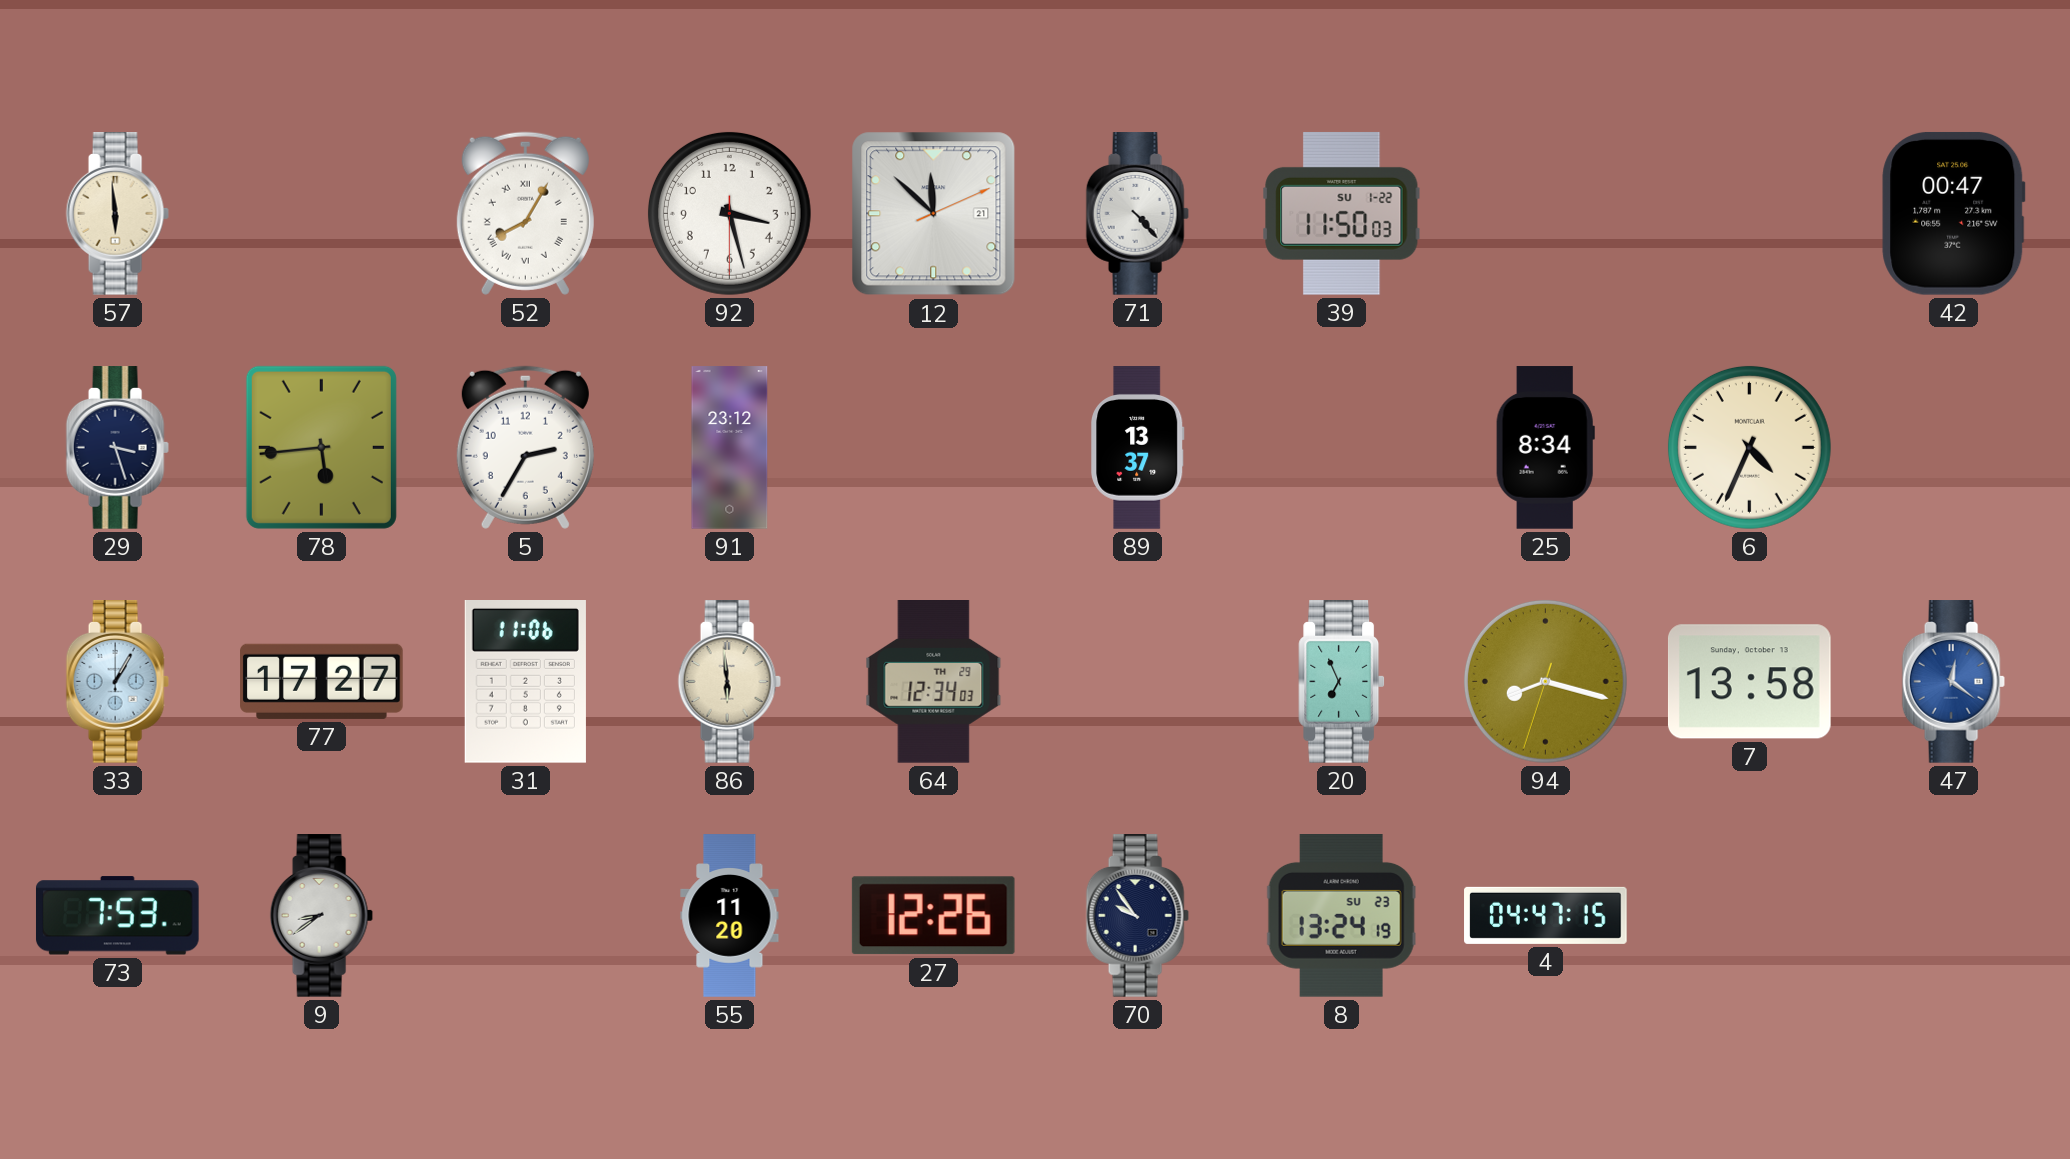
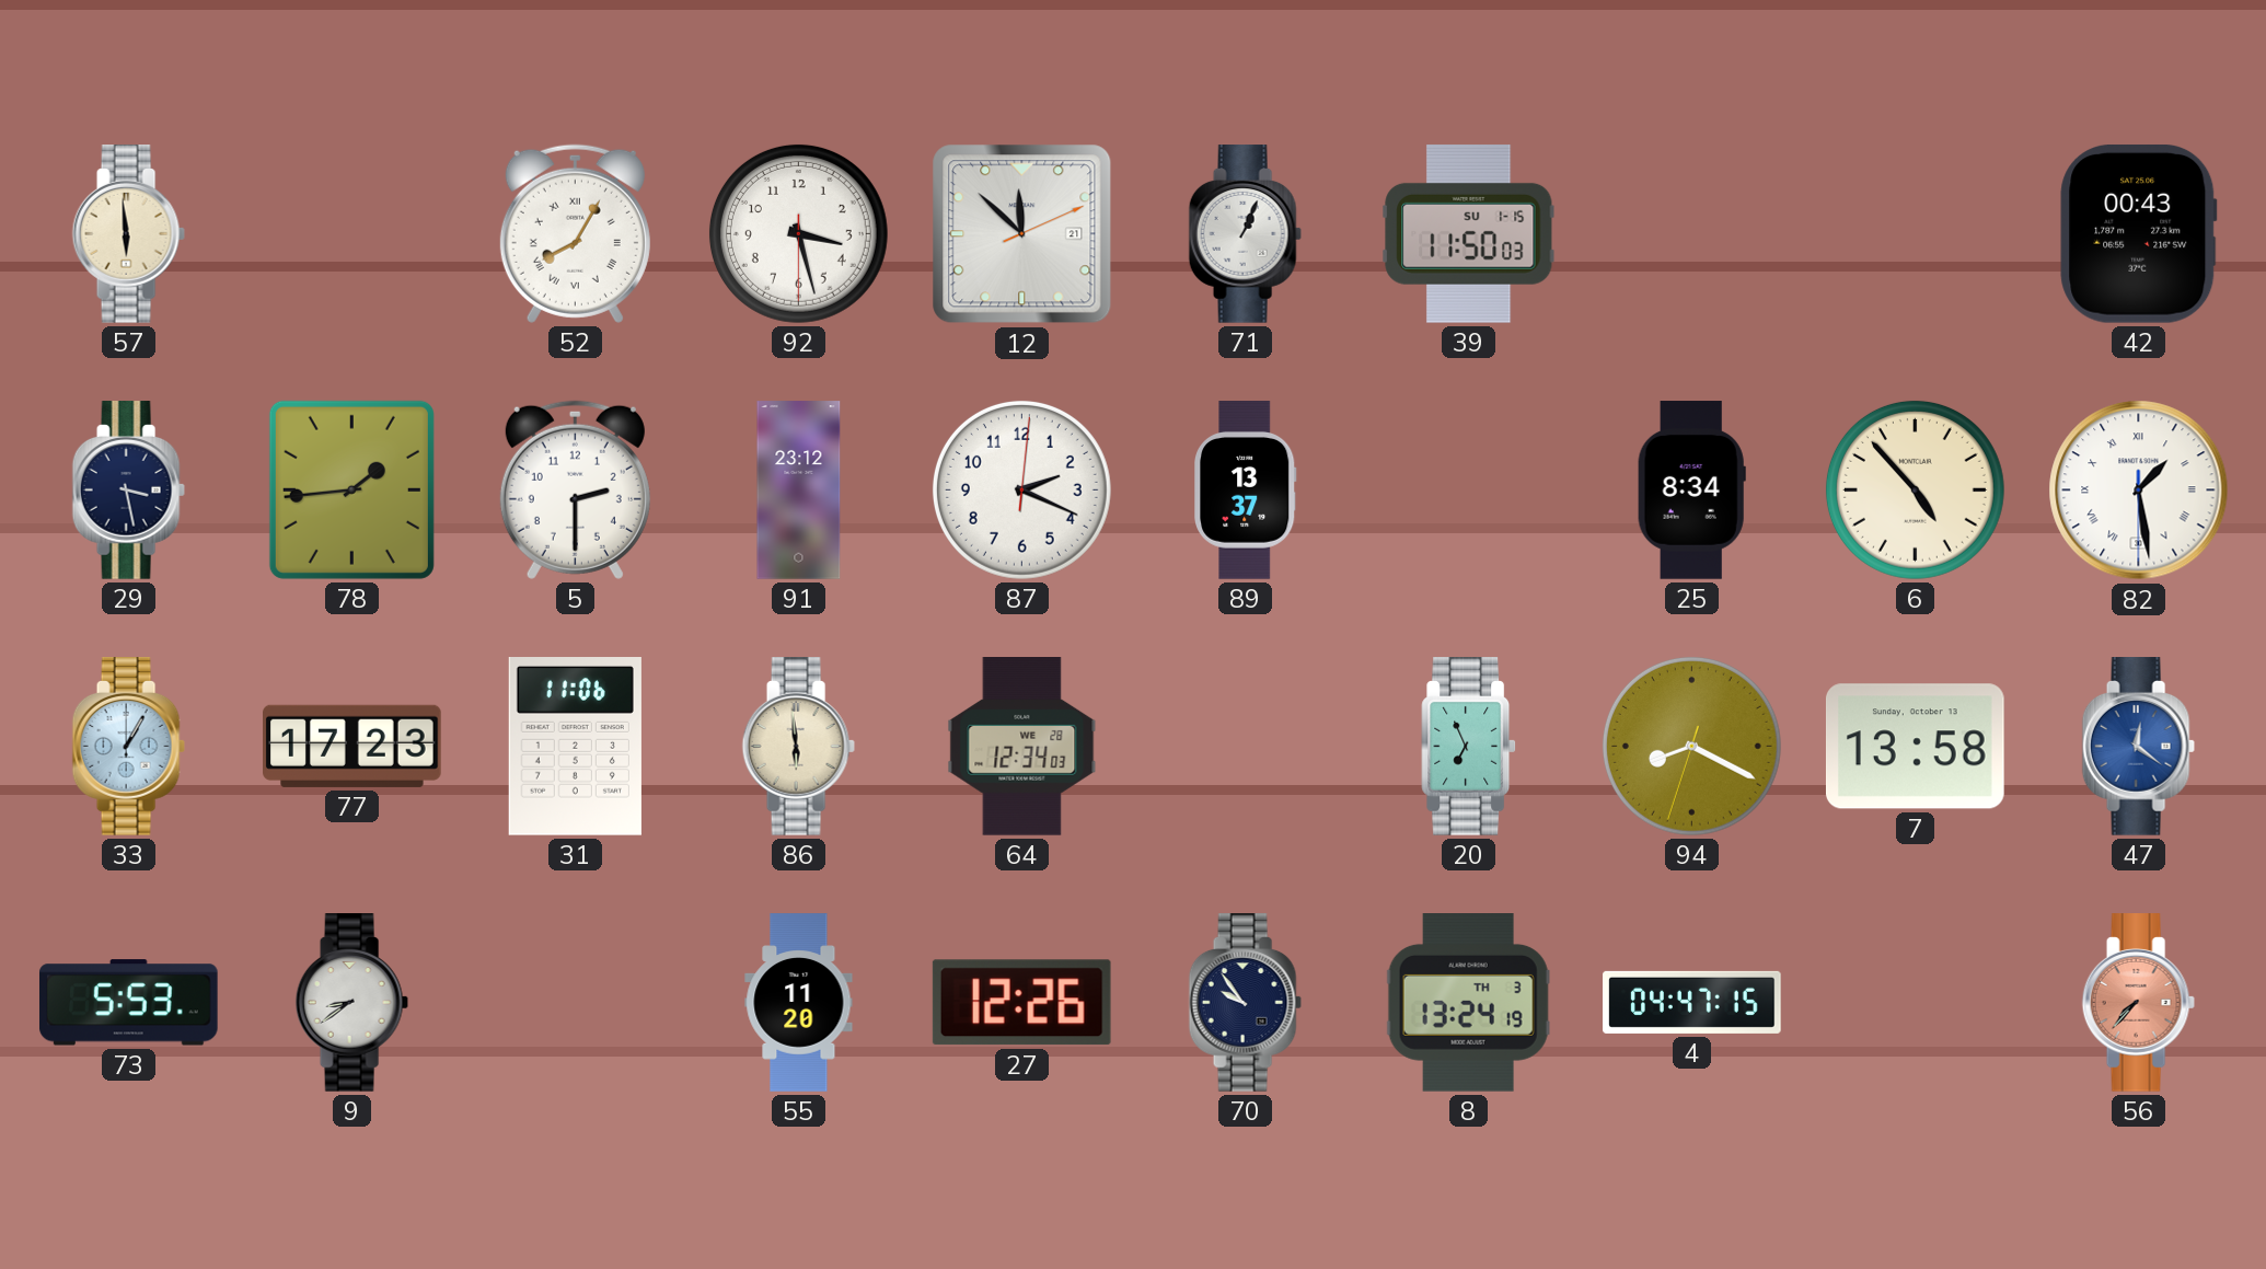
71: 4:23 -> 1:04 (1245, 234)
39 date: SU 1-22 -> SU 1-15 (1469, 233)
42: 00:47 -> 00:43 (2139, 233)
29: 3:27 -> 3:28 (128, 491)
78: 5:44 -> 1:44 (351, 489)
5: 2:35 -> 2:30 (575, 489)
87: none -> 2:19 (1021, 489)
6: 4:34 -> 4:53 (1915, 489)
82: none -> 1:28 (2139, 491)
77: 17:27 -> 17:23 (352, 746)
64 date: TH 29 -> WE 28 (1022, 747)
94: 8:17 -> 8:19 (1691, 746)
73: 7:53 -> 5:53 (128, 1003)
8 date: SU 23 -> TH 3 (1468, 1003)
56: none -> 7:37 (2138, 1003)
